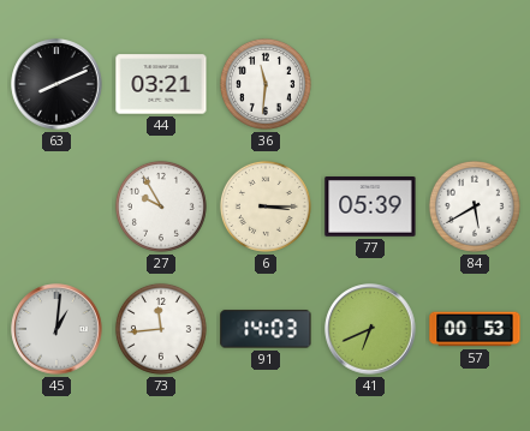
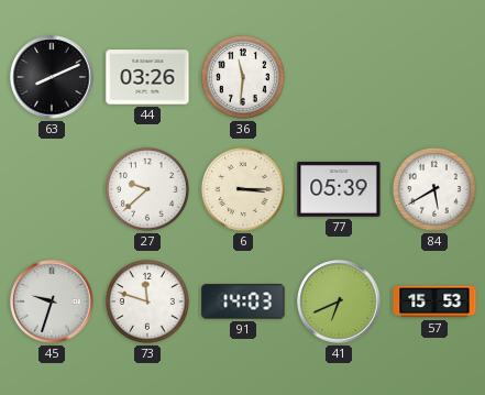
44: 03:21 -> 03:26 (147, 77)
27: 9:55 -> 9:38 (147, 189)
45: 1:01 -> 9:33 (52, 301)
73: 11:44 -> 11:48 (147, 301)
57: 00:53 -> 15:53 (434, 301)
